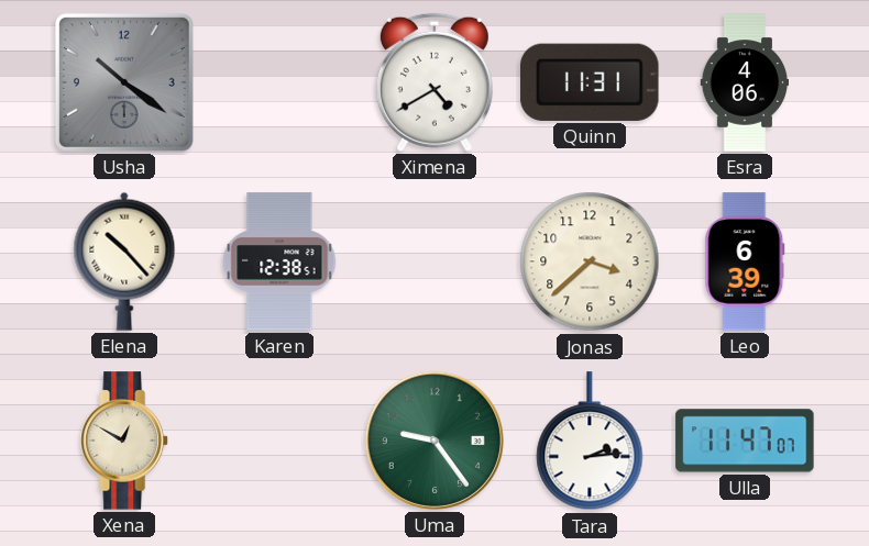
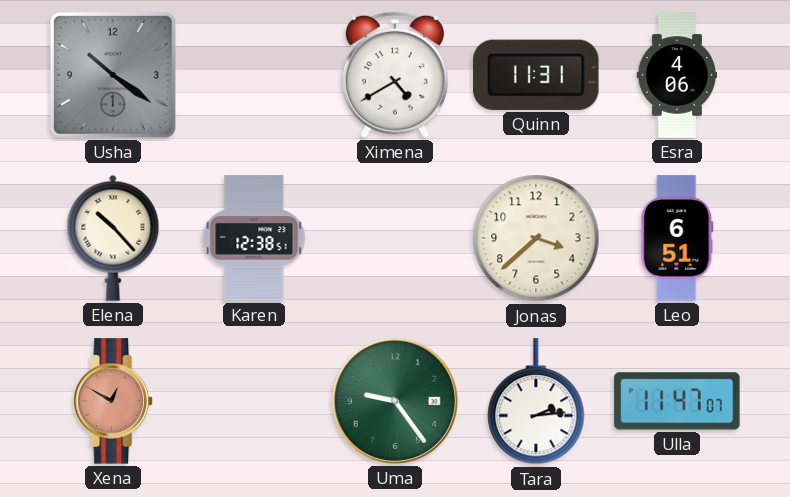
Leo: 6:39 -> 6:51 (677, 238)
Xena dial: cream -> salmon (113, 401)
